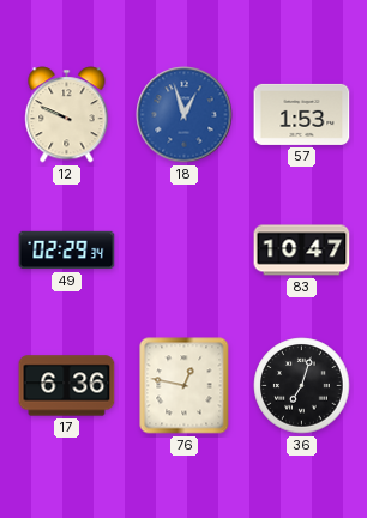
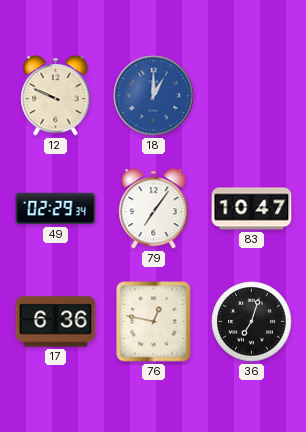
18: 12:57 -> 1:00 (154, 96)
57: 1:53 -> none (302, 114)
79: none -> 7:06 (154, 209)
